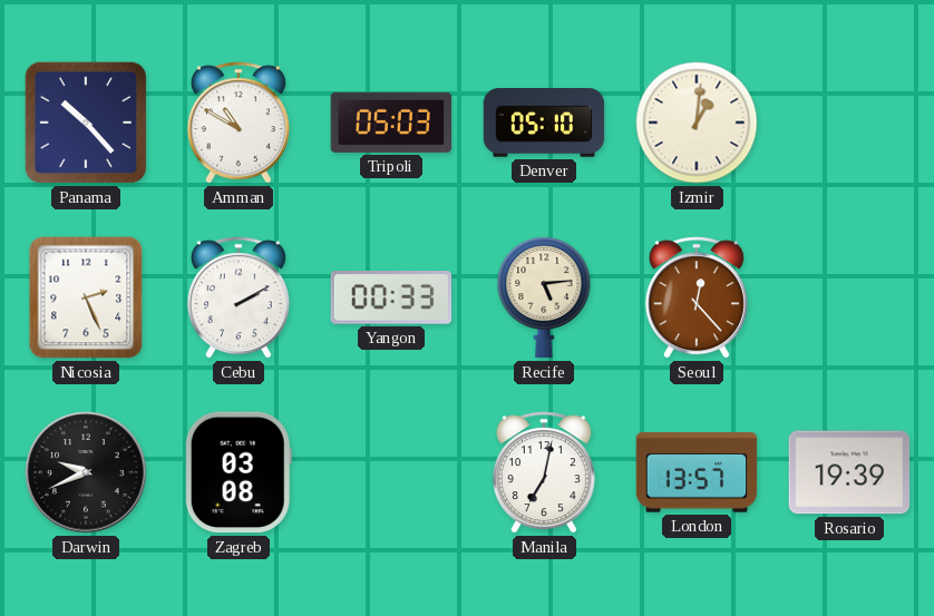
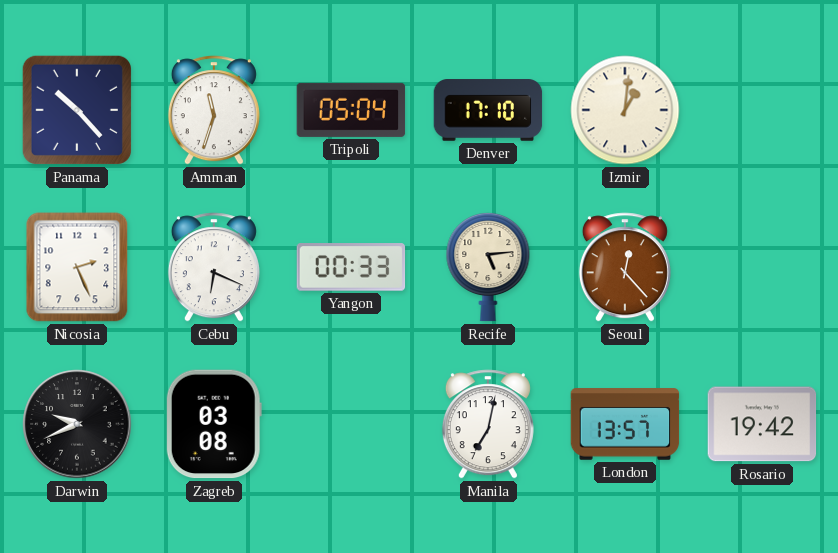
Amman: 10:50 -> 11:33 (214, 110)
Tripoli: 05:03 -> 05:04 (351, 110)
Denver: 05:10 -> 17:10 (488, 110)
Cebu: 2:10 -> 6:19 (214, 267)
Rosario: 19:39 -> 19:42 (762, 424)
